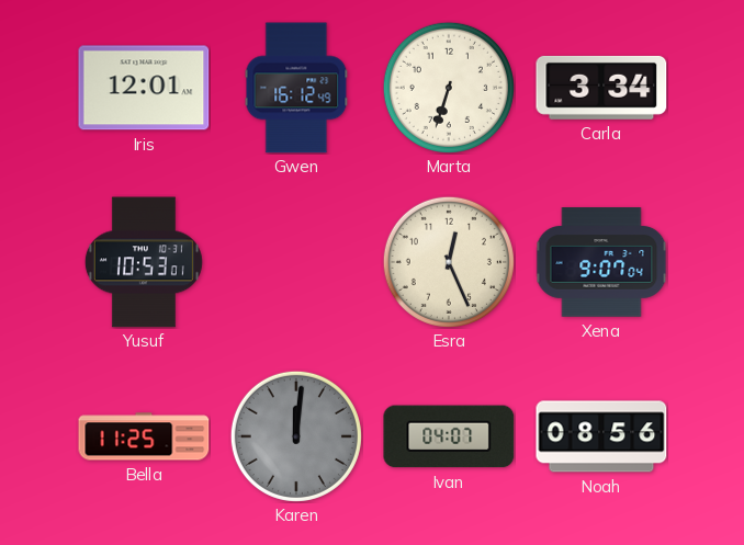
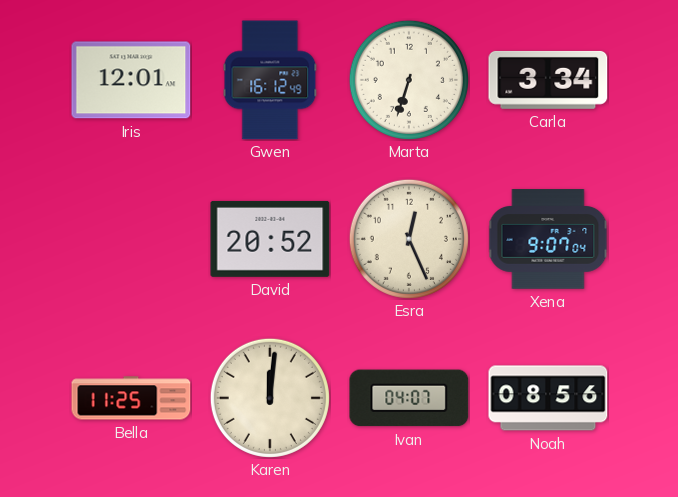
Yusuf: 10:53 -> none (144, 262)
David: none -> 20:52 (270, 239)
Karen dial: grey -> cream (270, 398)
